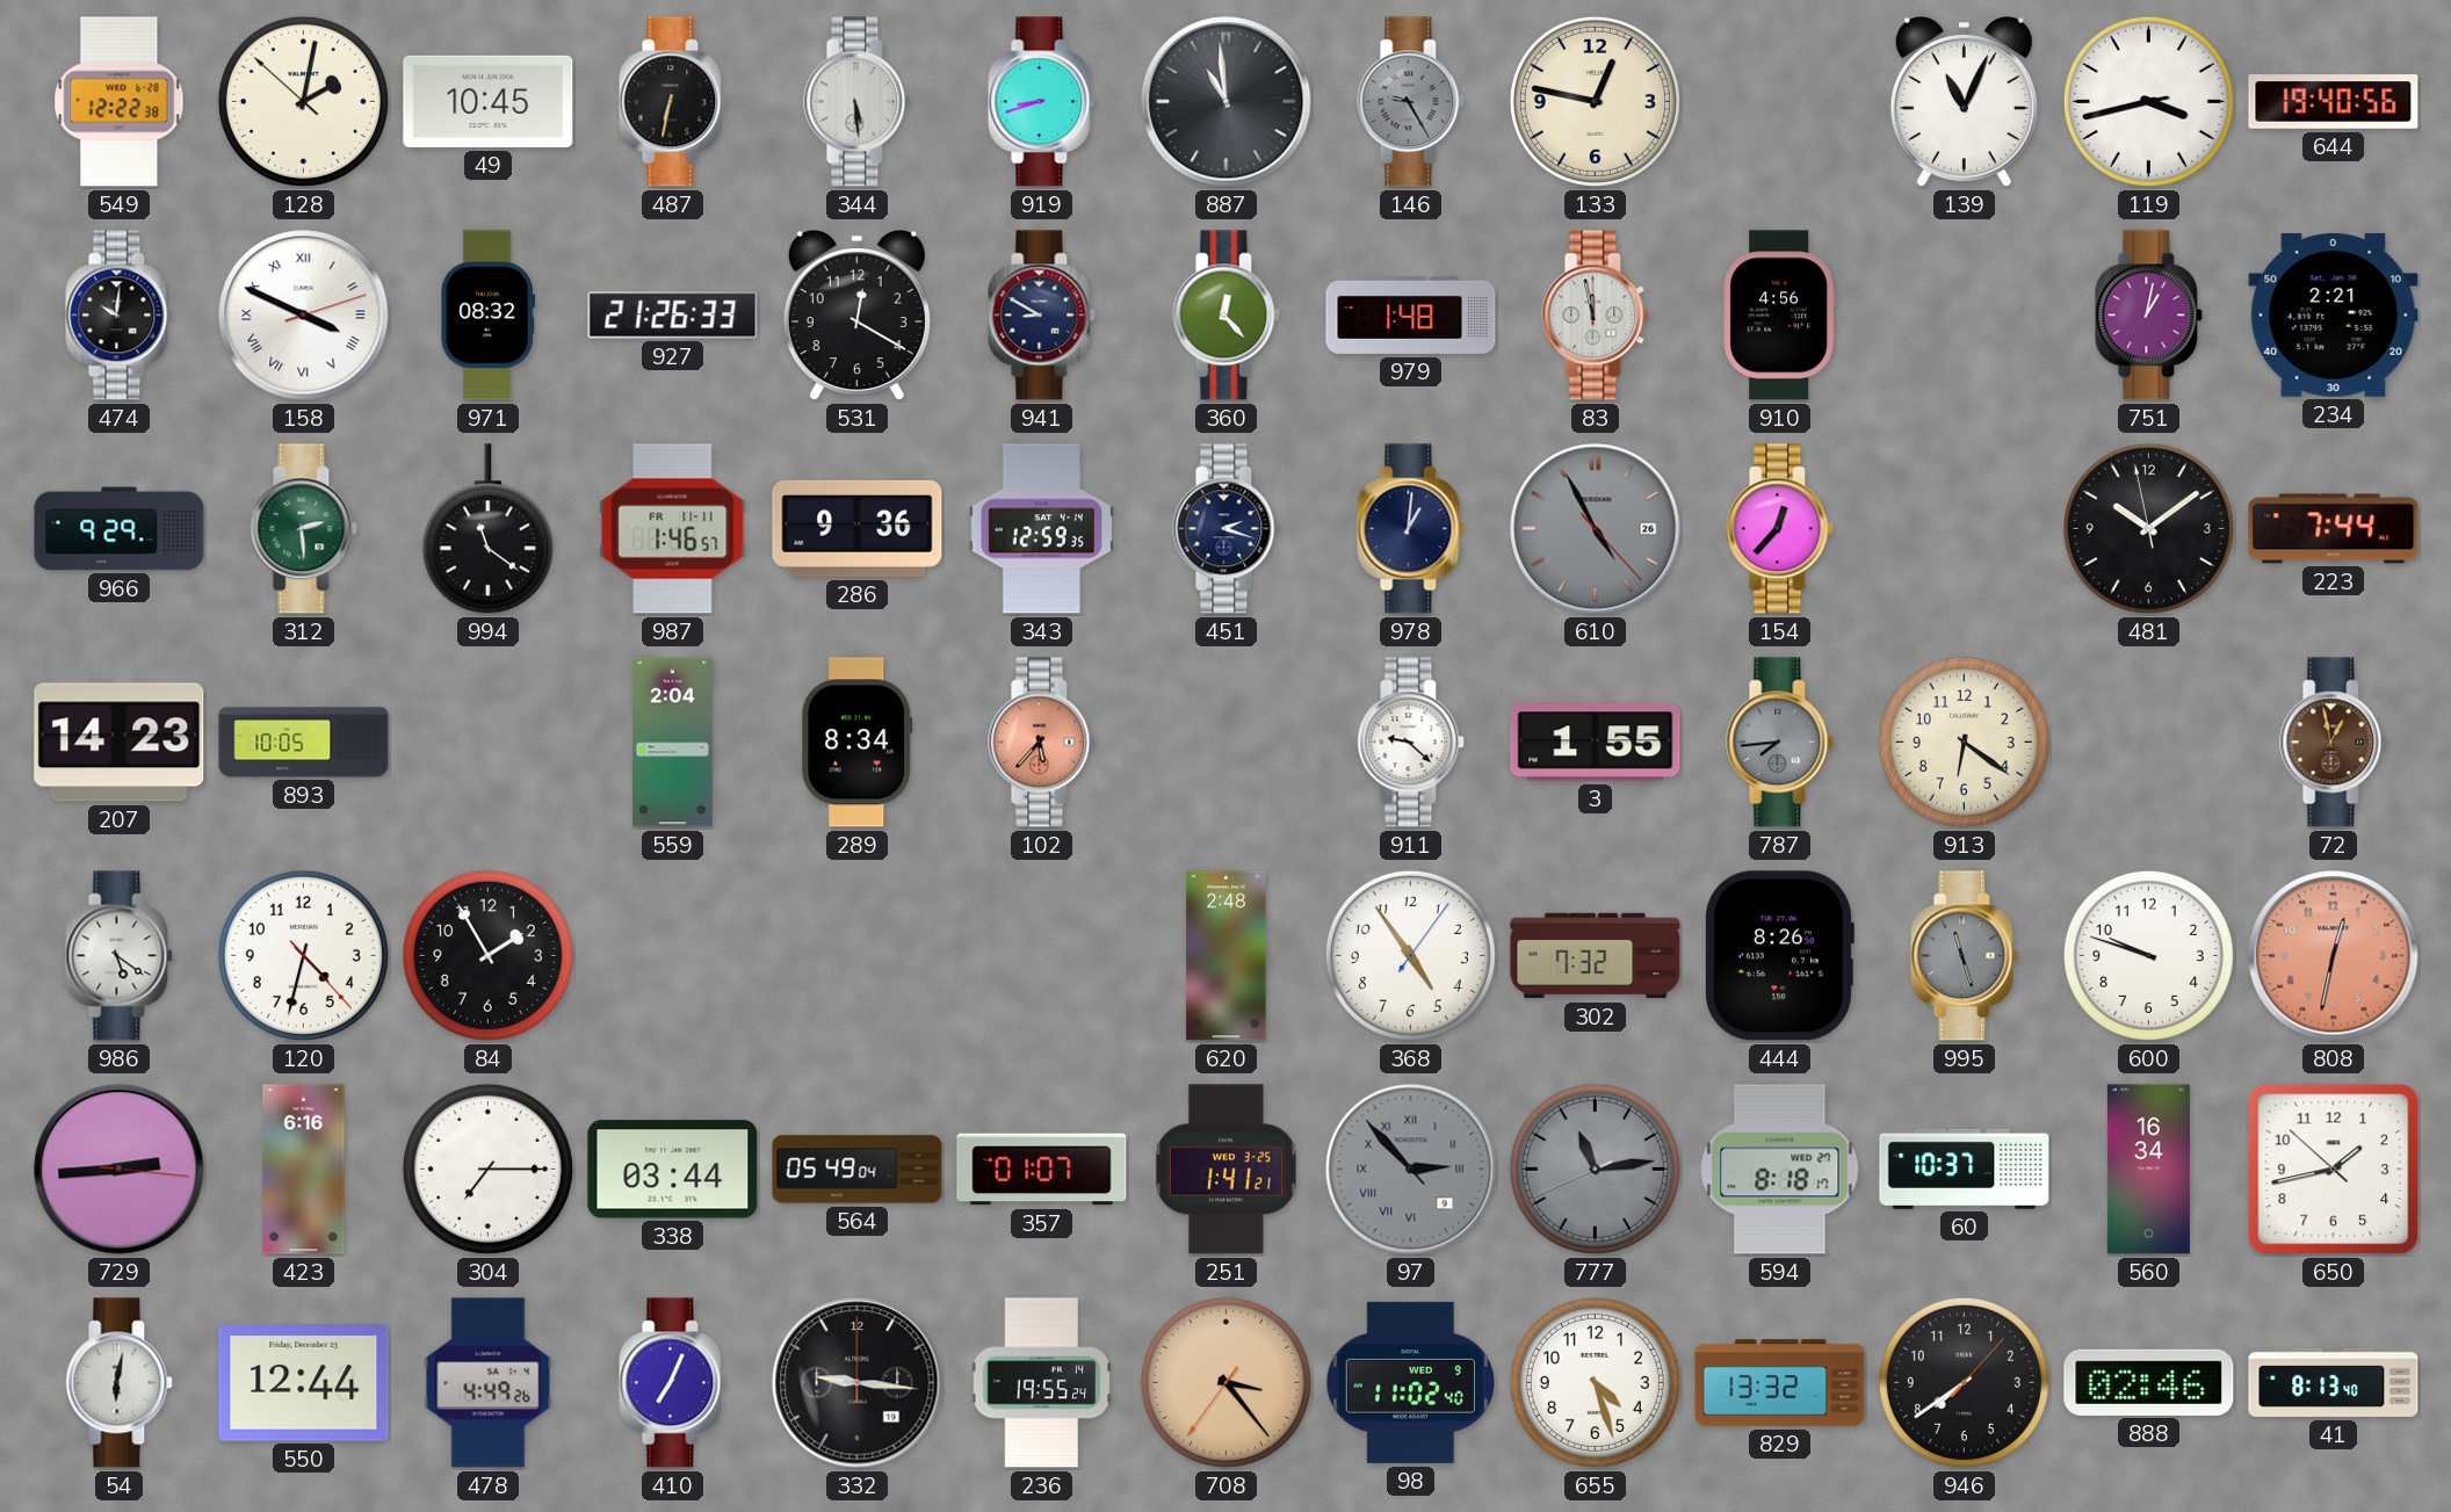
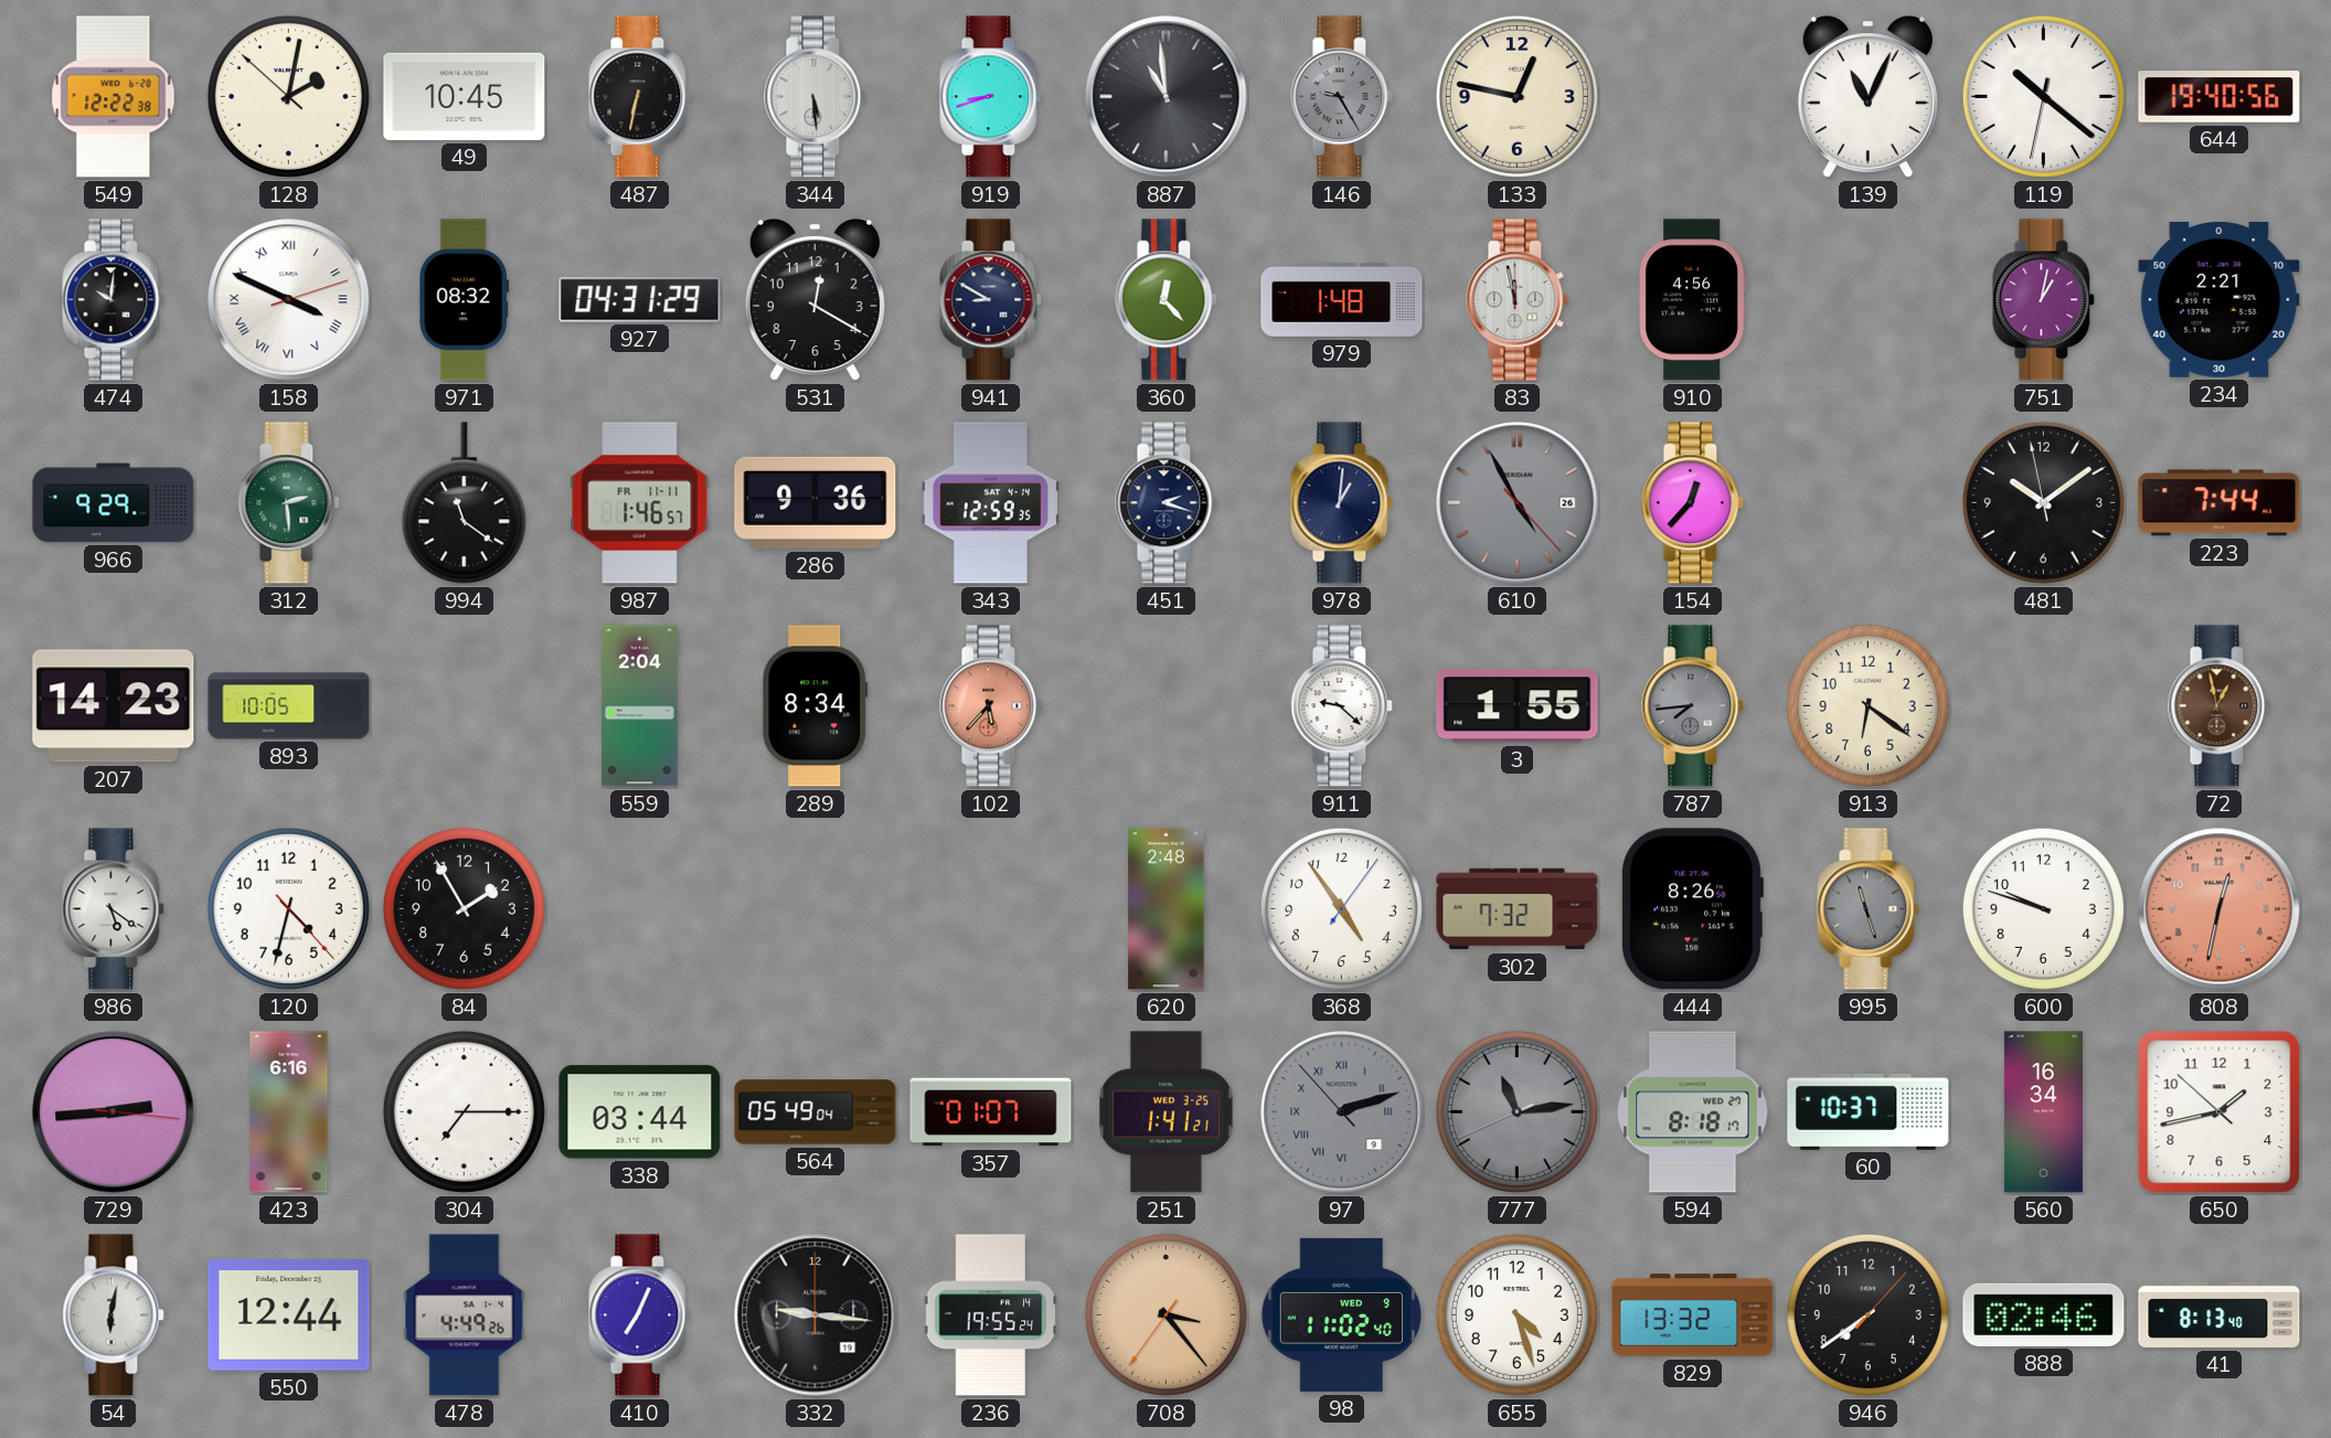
119: 3:42 -> 10:21 (2043, 96)
927: 21:26 -> 04:31 (640, 300)
97: 2:52 -> 2:11 (1342, 1112)
